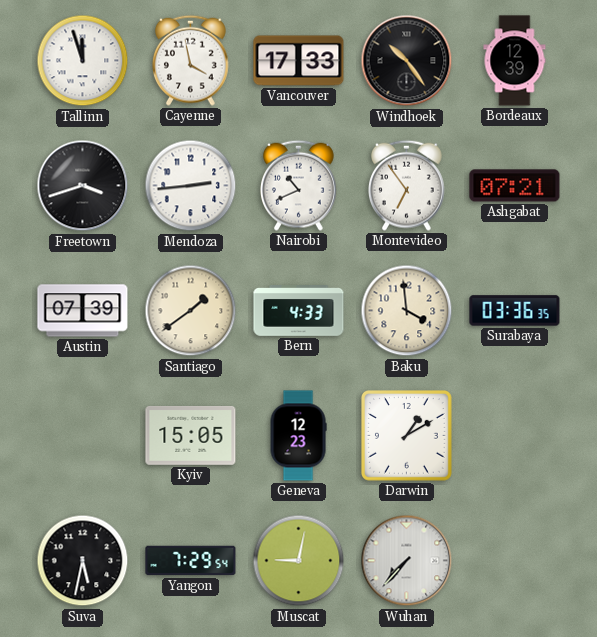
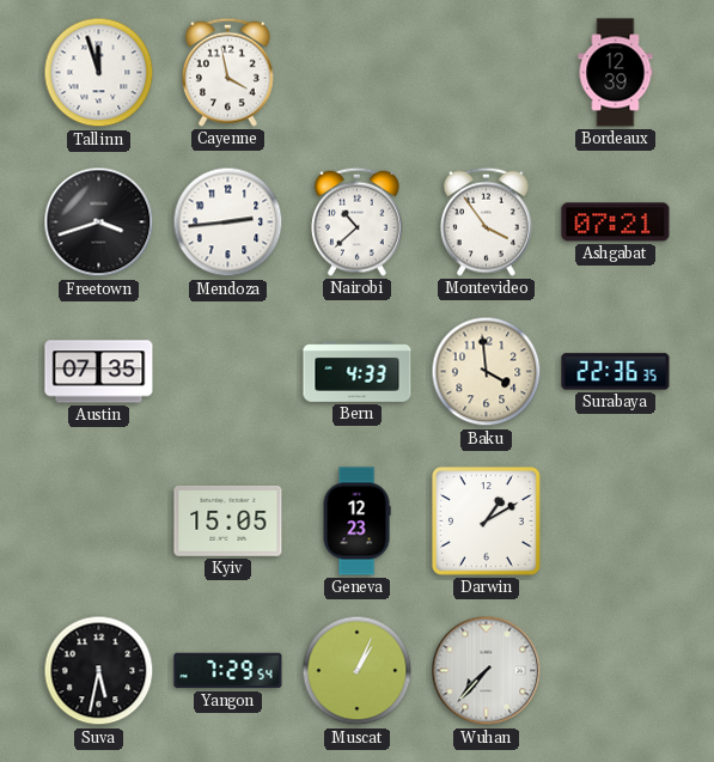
Vancouver: 17:33 -> none (299, 61)
Windhoek: 10:24 -> none (407, 61)
Nairobi: 10:41 -> 10:38 (358, 221)
Montevideo: 6:54 -> 3:54 (487, 221)
Austin: 07:39 -> 07:35 (99, 372)
Santiago: 1:39 -> none (191, 311)
Surabaya: 03:36 -> 22:36 (616, 372)
Muscat: 9:02 -> 1:04 (358, 671)
